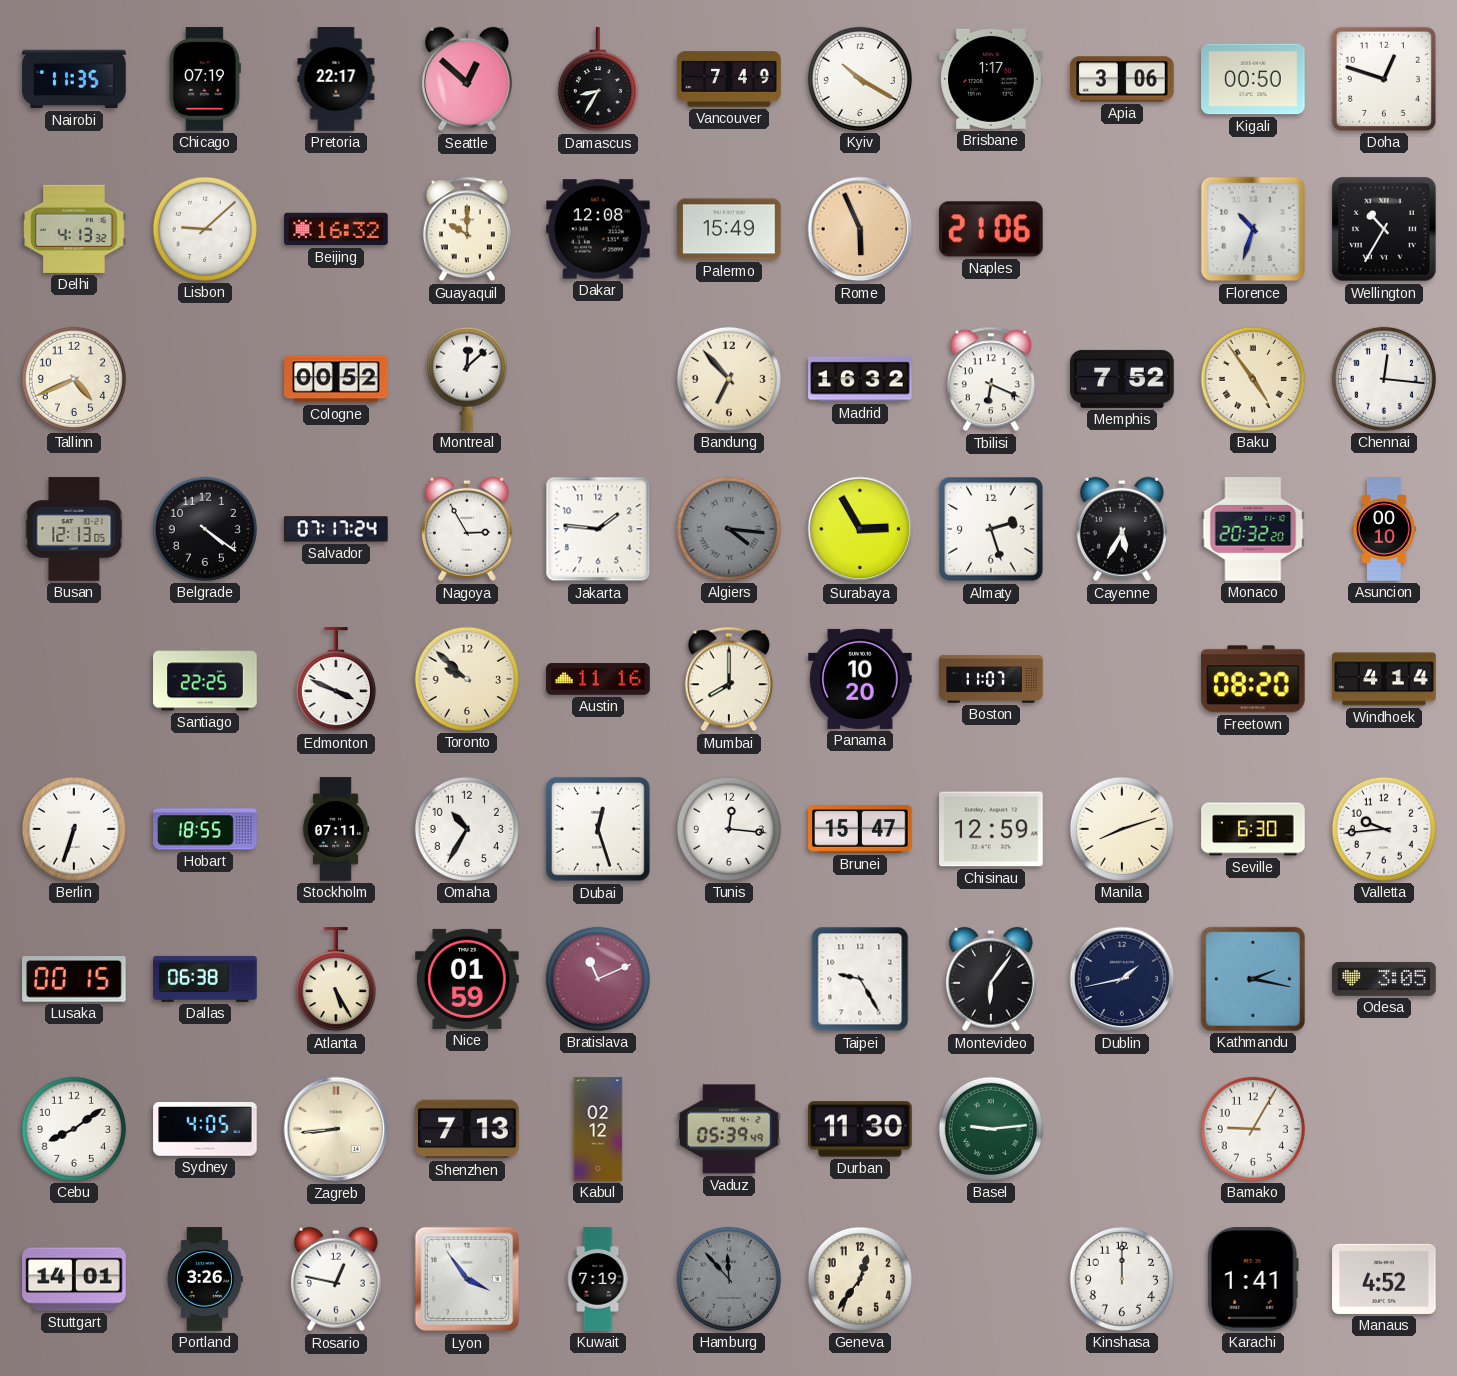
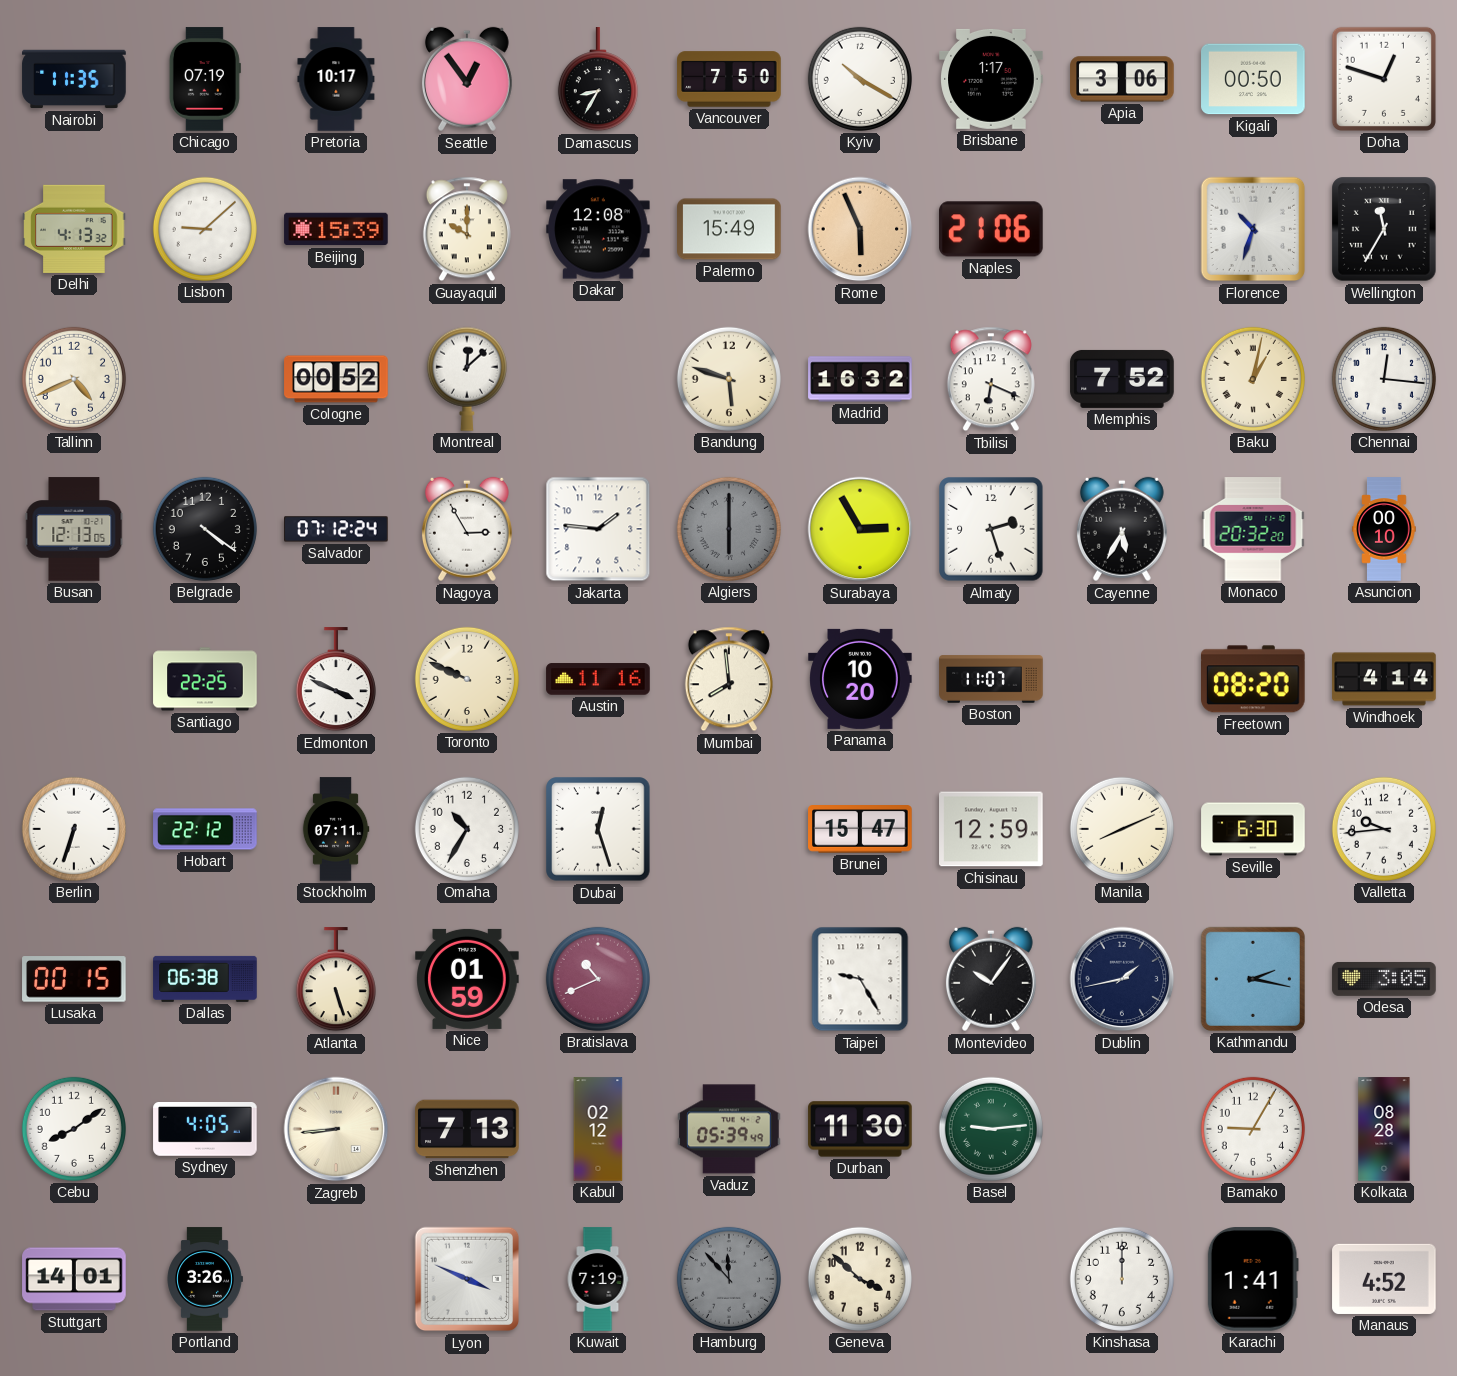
Pretoria: 22:17 -> 10:17 (336, 79)
Seattle: 12:52 -> 12:54 (467, 79)
Vancouver: 7:49 -> 7:50 (729, 79)
Beijing: 16:32 -> 15:39 (336, 229)
Wellington: 10:35 -> 11:35 (1384, 229)
Bandung: 6:53 -> 5:48 (729, 379)
Baku: 4:54 -> 1:02 (1253, 379)
Salvador: 07:17 -> 07:12 (336, 529)
Algiers: 4:16 -> 6:00 (729, 529)
Toronto: 9:52 -> 9:49 (467, 679)
Mumbai: 8:00 -> 7:59 (729, 679)
Hobart: 18:55 -> 22:12 (205, 829)
Tunis: 12:16 -> none (729, 829)
Manila: 8:12 -> 8:11 (1122, 829)
Atlanta: 5:25 -> 5:27 (336, 980)
Bratislava: 11:11 -> 10:41 (598, 979)
Montevideo: 6:06 -> 10:06 (991, 979)
Kolkata: none -> 08:28 (1384, 1129)
Rosario: 12:47 -> none (336, 1279)
Lyon: 3:54 -> 3:49 (467, 1279)
Geneva: 12:36 -> 3:52 (860, 1279)
